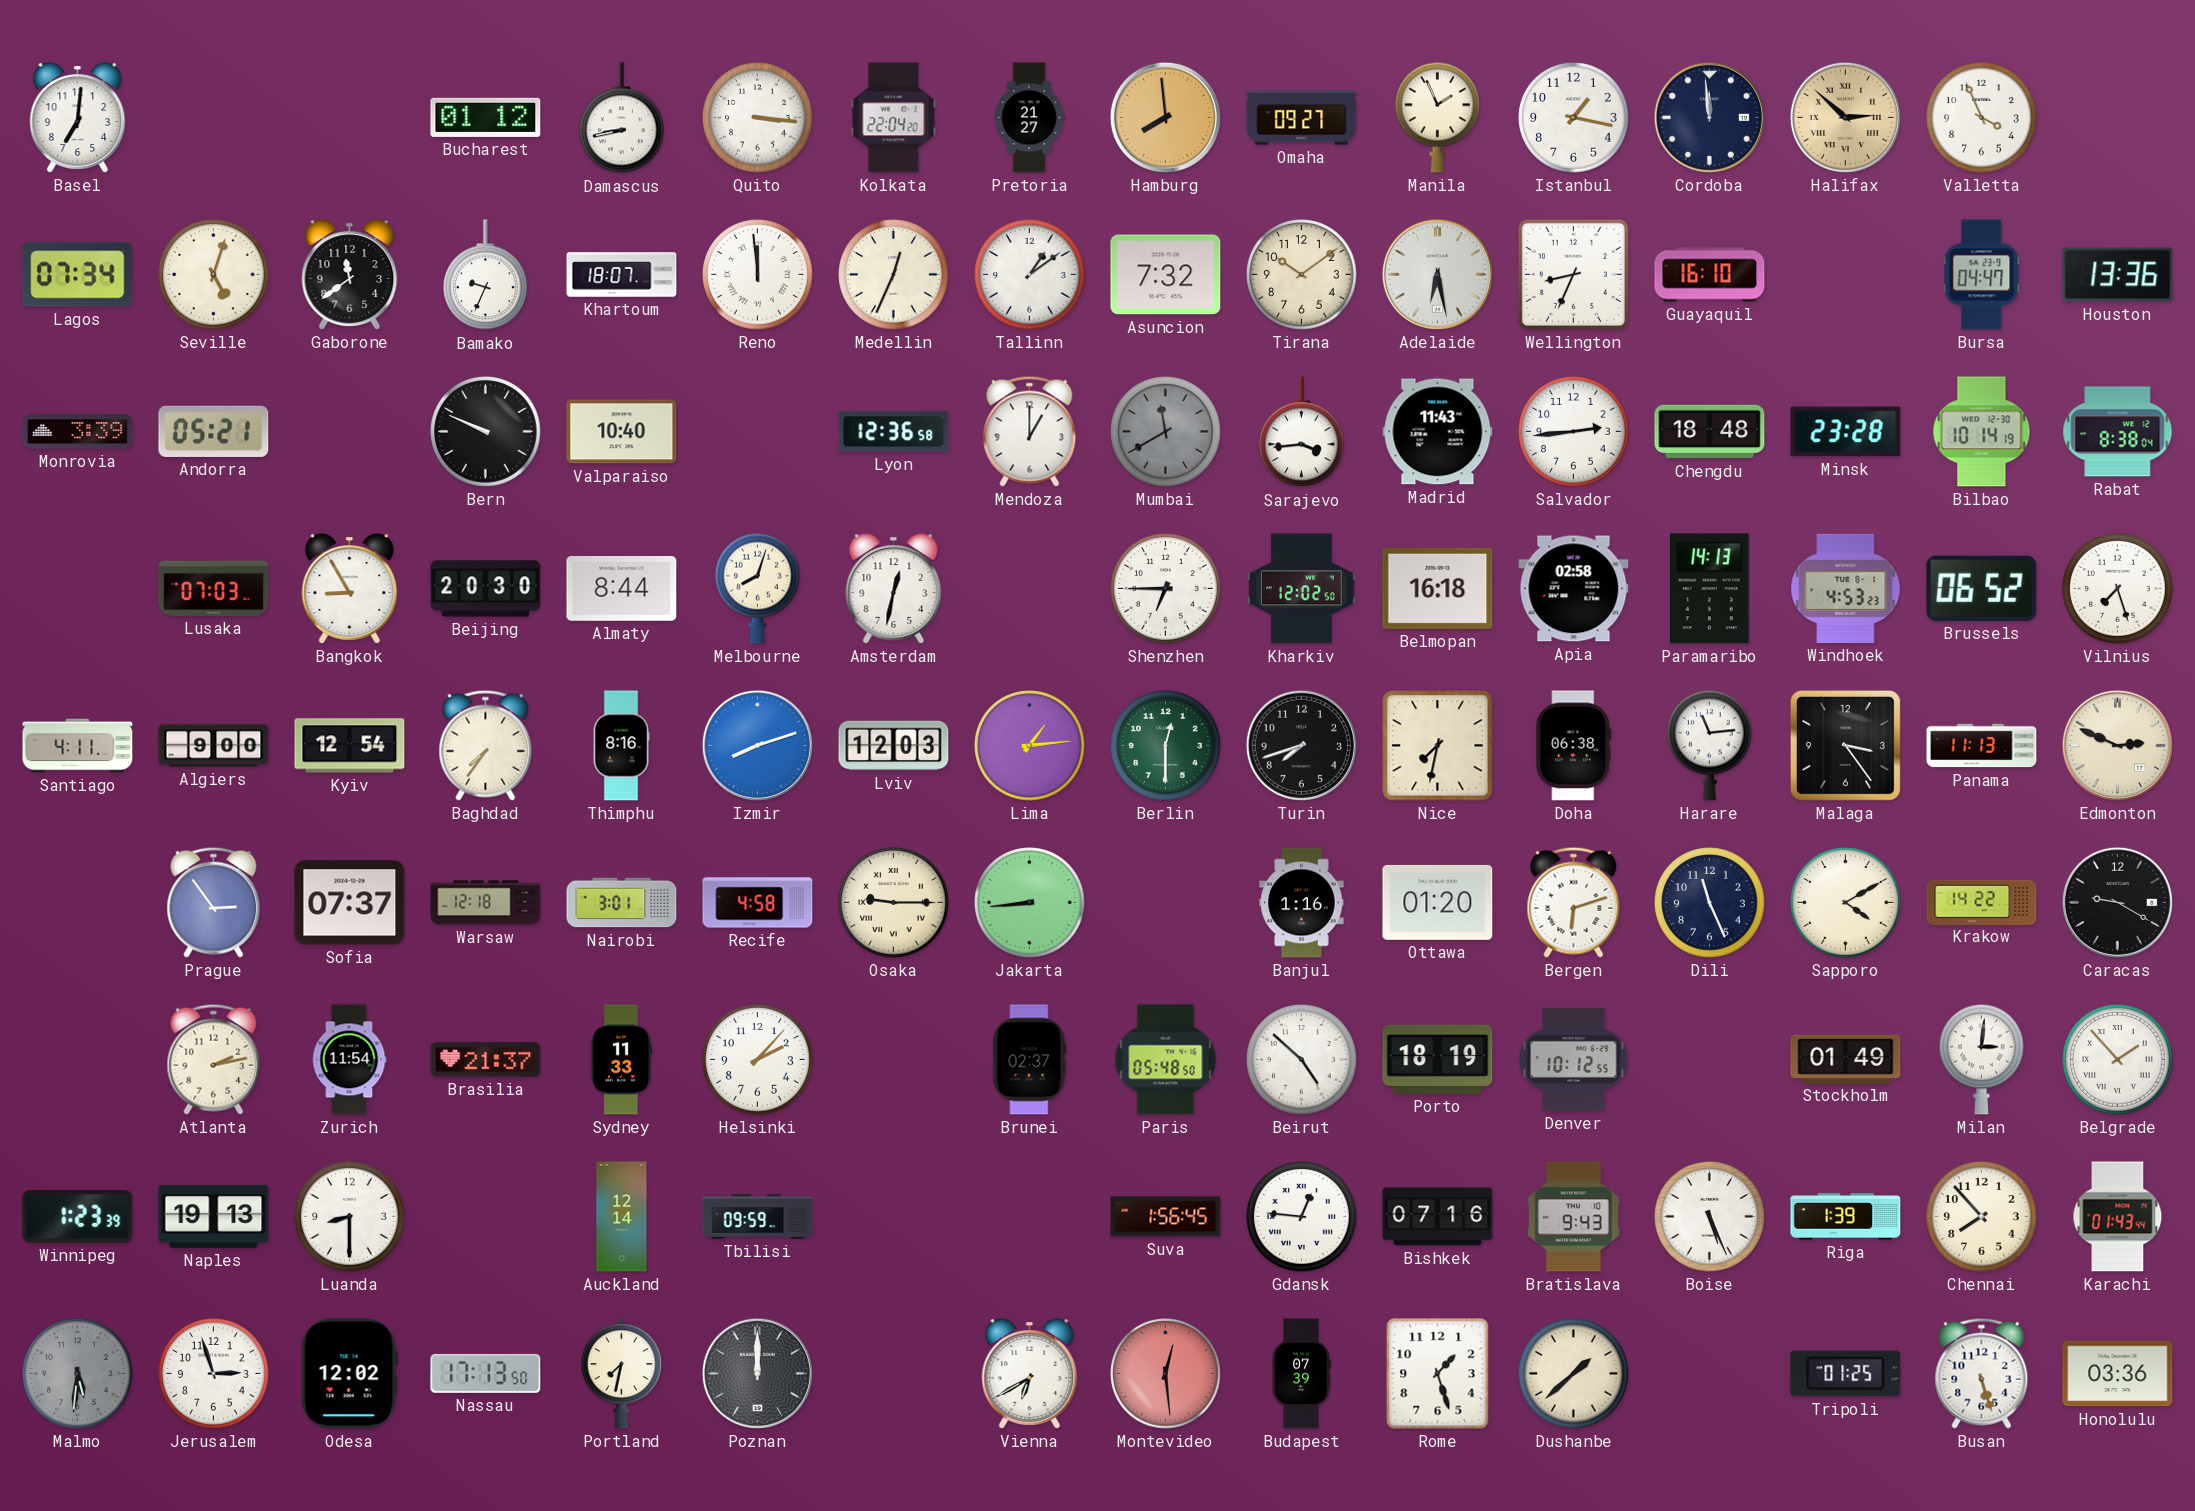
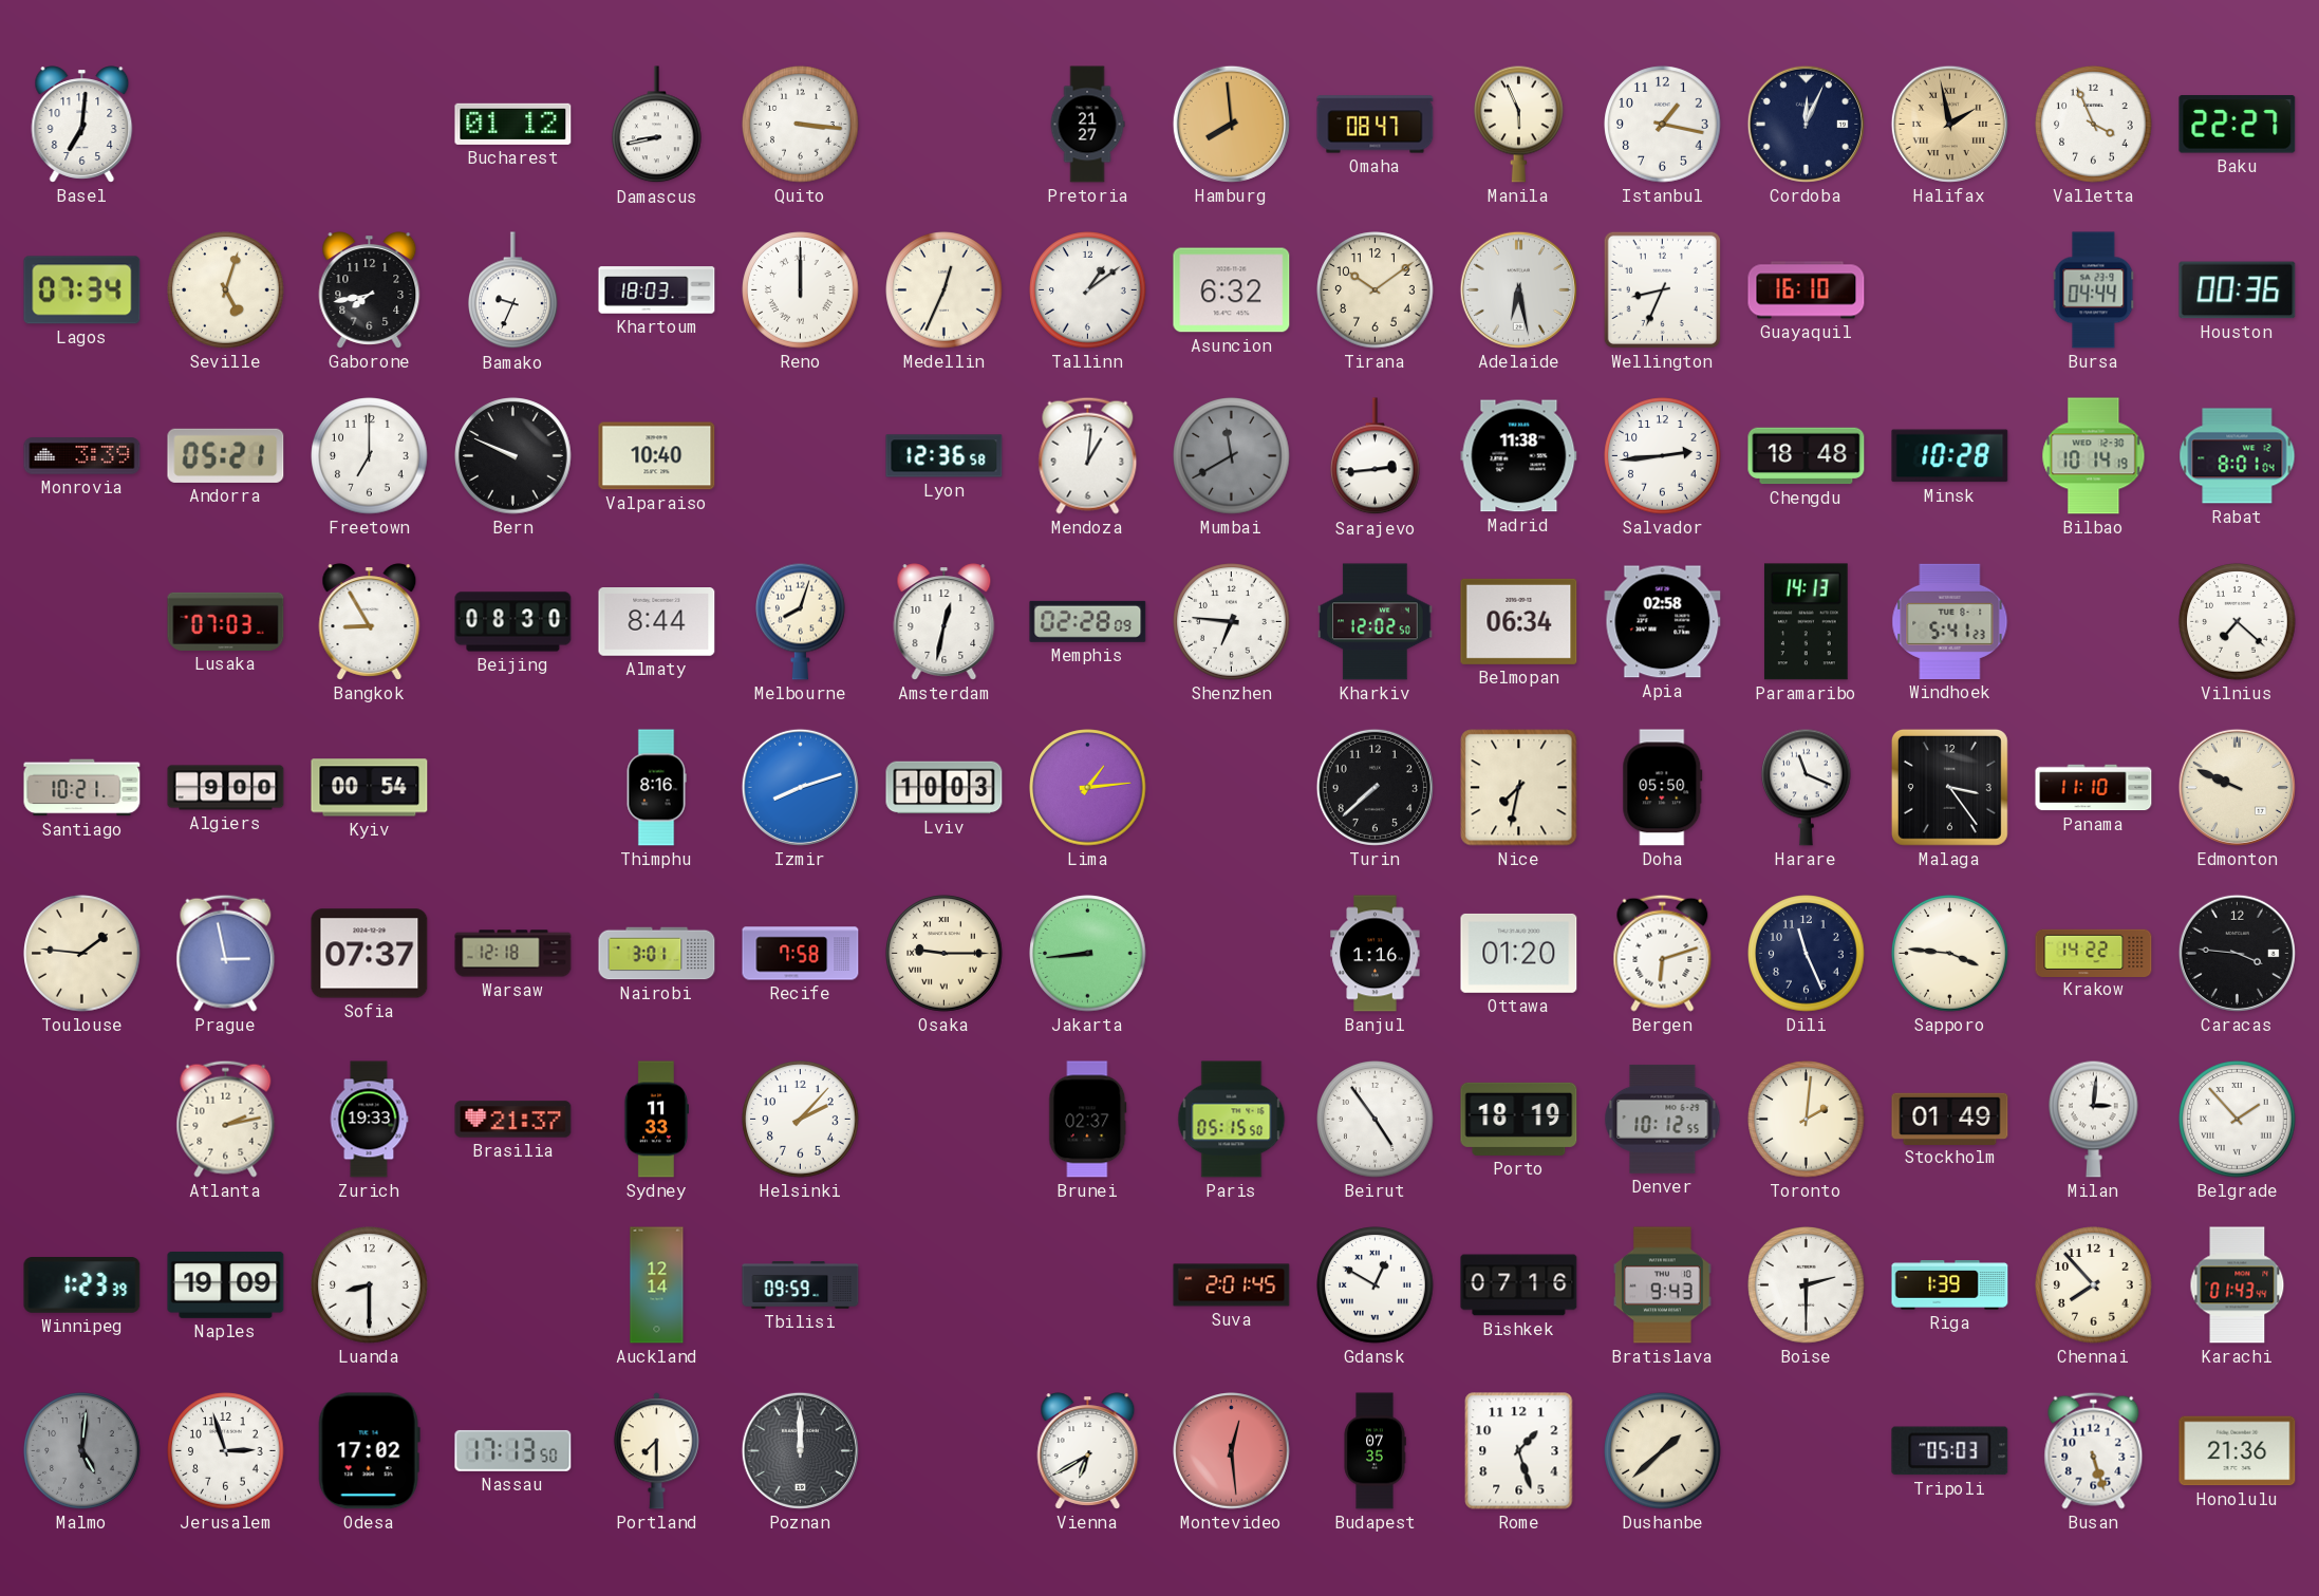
Kolkata: 22:04 -> none (894, 118)
Omaha: 09:27 -> 08:47 (1376, 125)
Manila: 1:56 -> 5:56 (1519, 124)
Cordoba: 11:59 -> 12:04 (1806, 124)
Halifax: 2:52 -> 1:58 (1949, 124)
Baku: none -> 22:27 (2238, 125)
Gaborone: 11:39 -> 7:43 (370, 290)
Khartoum: 18:07 -> 18:03 (657, 290)
Reno: 11:59 -> 12:00 (801, 290)
Asuncion: 7:32 -> 6:32 (1232, 290)
Bursa: 04:47 -> 04:44 (2094, 290)
Houston: 13:36 -> 00:36 (2238, 290)
Freetown: none -> 7:00 (370, 456)
Mendoza: 1:00 -> 1:01 (1088, 455)
Sarajevo: 3:44 -> 2:44 (1376, 456)
Madrid: 11:43 -> 11:38 (1519, 456)
Minsk: 23:28 -> 10:28 (1950, 456)
Rabat: 8:38 -> 8:01 (2238, 456)
Beijing: 20:30 -> 08:30 (513, 622)
Memphis: none -> 02:28 (1088, 621)
Shenzhen: 6:45 -> 6:46 (1232, 622)
Belmopan: 16:18 -> 06:34 (1519, 621)
Windhoek: 4:53 -> 5:41 (1950, 621)
Brussels: 06:52 -> none (1982, 588)
Vilnius: 7:27 -> 7:22 (2238, 622)
Santiago: 4:11 -> 10:21 (82, 788)
Kyiv: 12:54 -> 00:54 (370, 788)
Baghdad: 7:36 -> none (486, 745)
Lviv: 12:03 -> 10:03 (945, 788)
Berlin: 12:30 -> none (1166, 746)
Turin: 7:42 -> 7:38 (1374, 787)
Doha: 06:38 -> 05:50 (1663, 788)
Harare: 11:14 -> 11:19 (1807, 787)
Panama: 11:13 -> 11:10 (2094, 788)
Edmonton: 2:49 -> 9:49 (2237, 787)
Toulouse: none -> 1:46 (82, 954)
Prague: 2:54 -> 2:58 (226, 953)
Recife: 4:58 -> 7:58 (801, 954)
Sapporo: 4:10 -> 3:46 (1950, 954)
Caracas: 9:20 -> 3:46 (2237, 953)
Zurich: 11:54 -> 19:33 (369, 1120)
Paris: 05:48 -> 05:15 (1232, 1120)
Beirut: 4:52 -> 4:54 (1376, 1120)
Toronto: none -> 2:01 (1807, 1120)
Naples: 19:13 -> 19:09 (226, 1284)
Suva: 1:56 -> 2:01 (1232, 1285)
Gdansk: 12:46 -> 12:50 (1376, 1285)
Boise: 5:26 -> 2:30 (1807, 1285)
Malmo: 5:31 -> 5:01 (82, 1451)
Odesa: 12:02 -> 17:02 (369, 1451)
Portland: 7:32 -> 7:30 (656, 1451)
Budapest: 07:39 -> 07:35 (1374, 1451)
Tripoli: 01:25 -> 05:03 (1950, 1451)
Honolulu: 03:36 -> 21:36 (2238, 1451)
